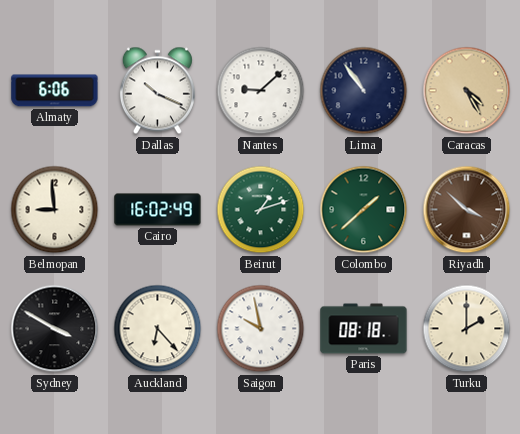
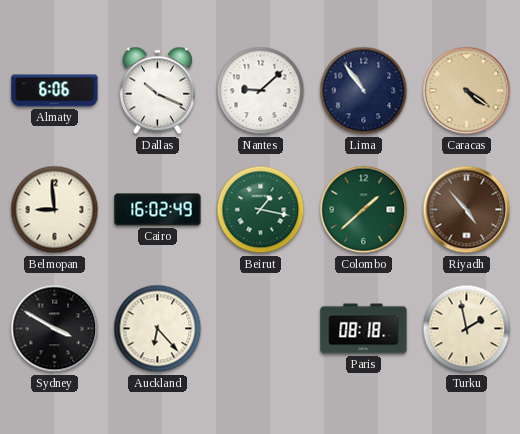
Caracas: 4:25 -> 4:21 (467, 91)
Beirut: 1:12 -> 1:17 (261, 210)
Riyadh: 3:52 -> 4:53 (467, 210)
Saigon: 9:58 -> none (261, 329)
Turku: 2:00 -> 1:58 (467, 329)
